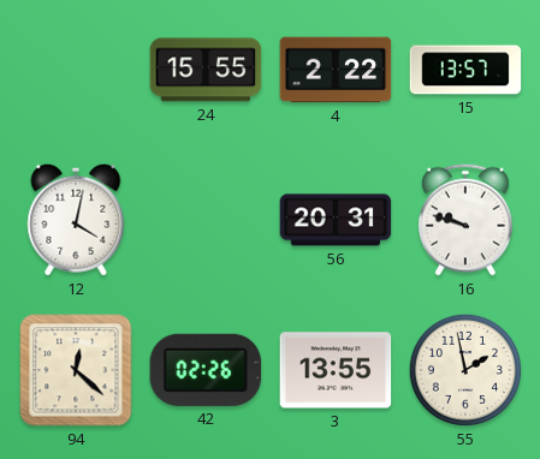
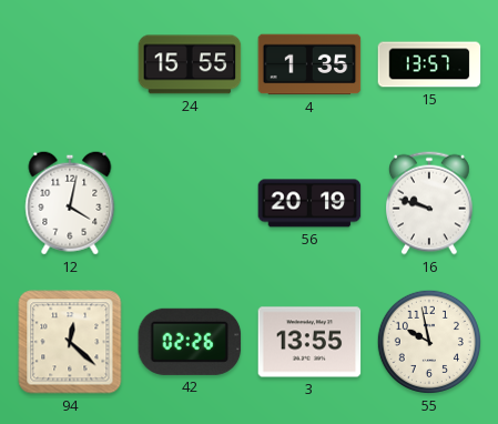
4: 2:22 -> 1:35 (309, 64)
56: 20:31 -> 20:19 (309, 203)
55: 1:58 -> 9:58 (429, 342)
